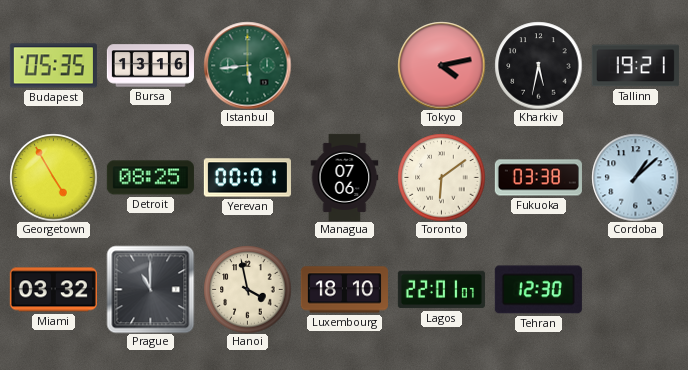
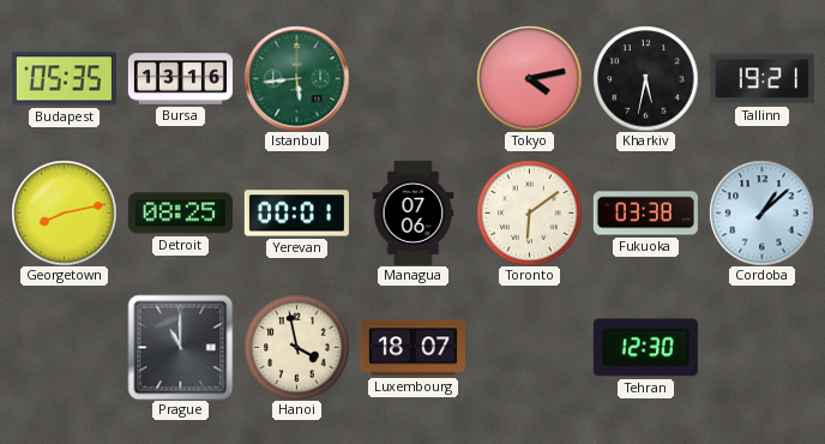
Georgetown: 4:55 -> 8:13 (64, 212)
Miami: 03:32 -> none (53, 290)
Luxembourg: 18:10 -> 18:07 (412, 348)
Lagos: 22:01 -> none (441, 290)
